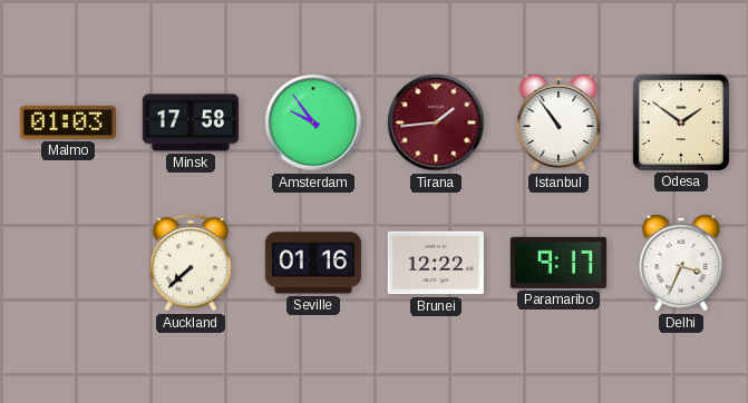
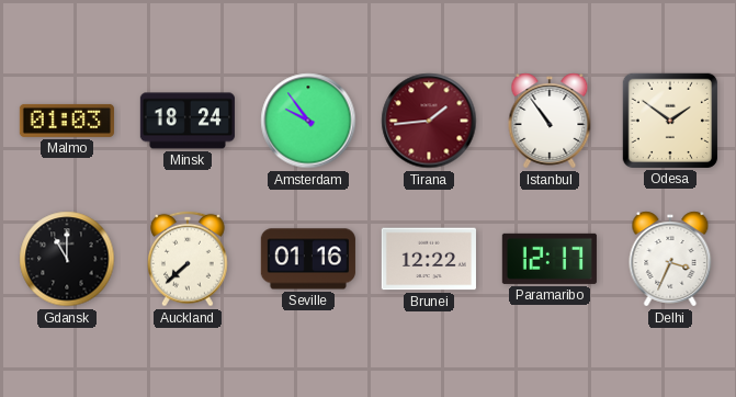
Minsk: 17:58 -> 18:24 (188, 121)
Gdansk: none -> 11:00 (67, 259)
Paramaribo: 9:17 -> 12:17 (550, 259)
